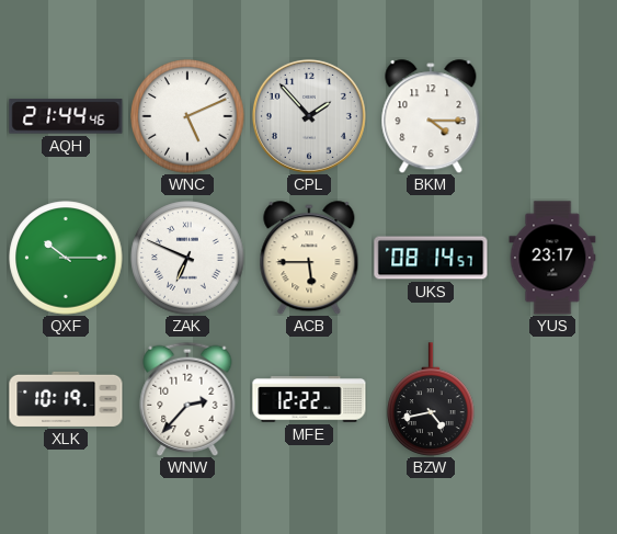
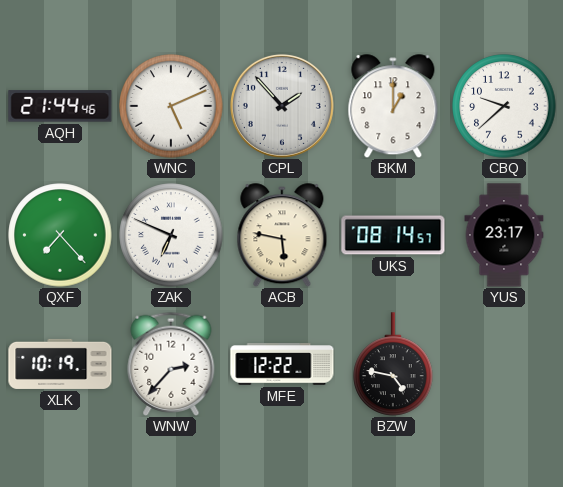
BKM: 4:15 -> 1:00 (393, 106)
CBQ: none -> 9:38 (504, 106)
QXF: 10:15 -> 7:23 (60, 235)
ACB: 5:45 -> 5:47 (282, 235)
BZW: 4:43 -> 4:47 (393, 364)
